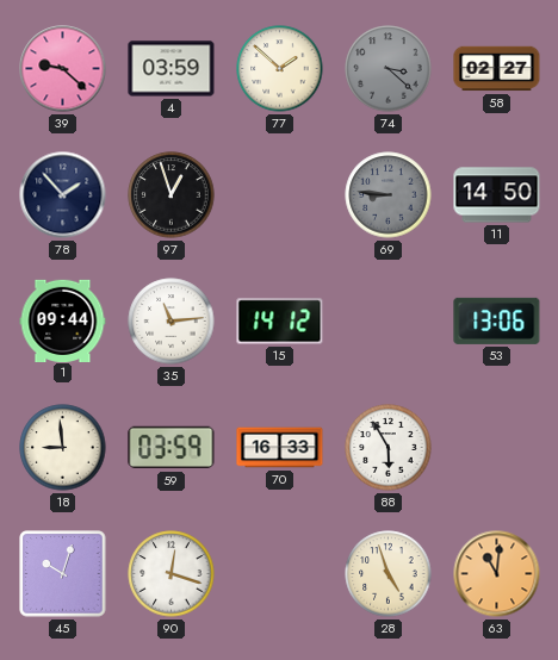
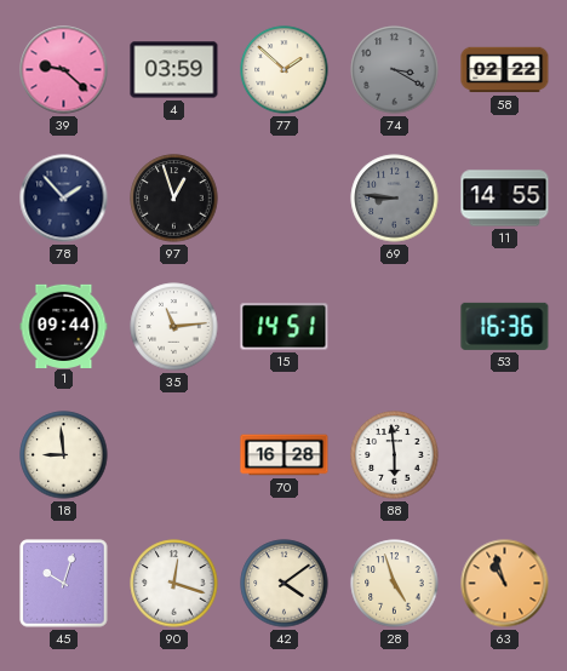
74: 3:22 -> 3:20 (395, 70)
58: 02:27 -> 02:22 (505, 70)
11: 14:50 -> 14:55 (505, 199)
15: 14:12 -> 14:51 (285, 327)
53: 13:06 -> 16:36 (505, 326)
59: 03:59 -> none (172, 448)
70: 16:33 -> 16:28 (285, 455)
88: 5:55 -> 5:59 (395, 455)
42: none -> 4:09 (285, 584)
63: 11:01 -> 10:57 (505, 584)
